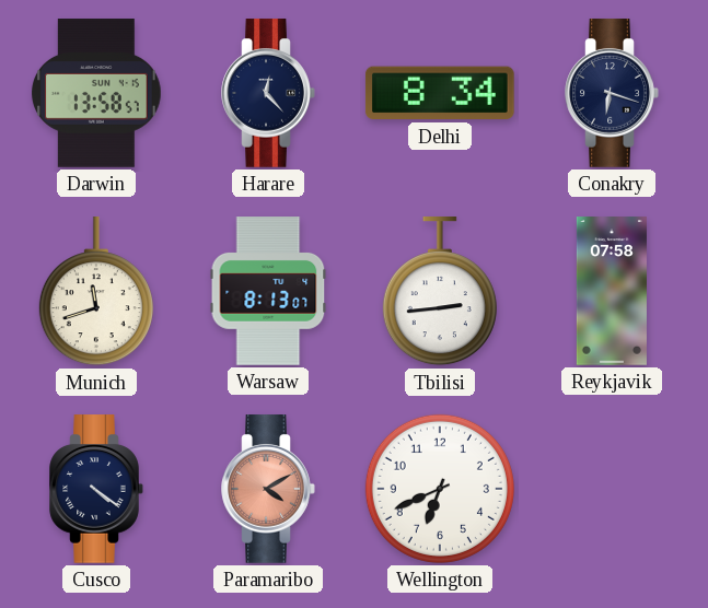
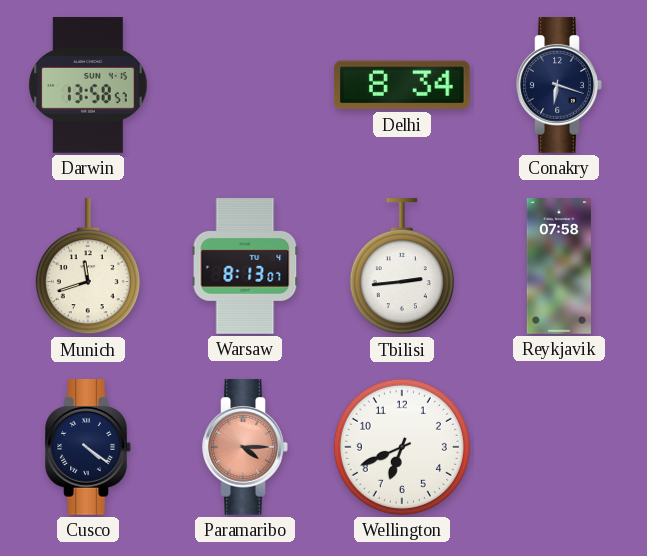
Harare: 12:23 -> none (268, 93)
Paramaribo: 4:10 -> 4:15 (245, 447)
